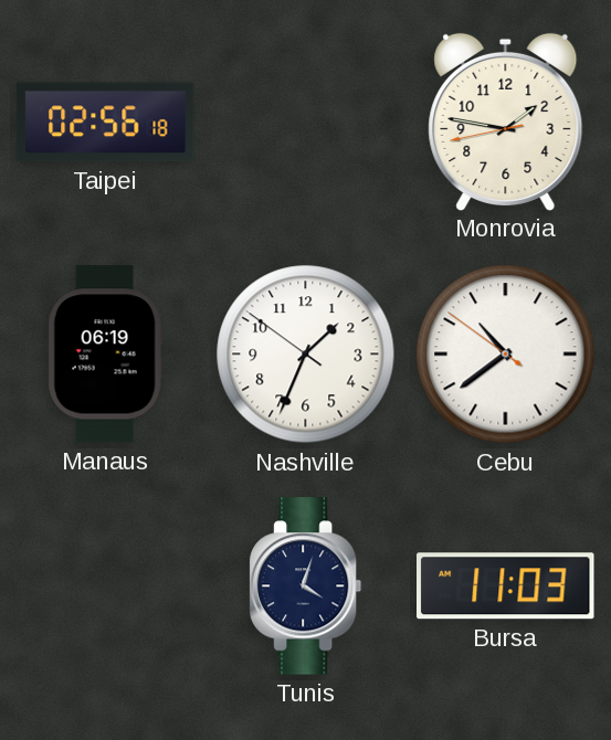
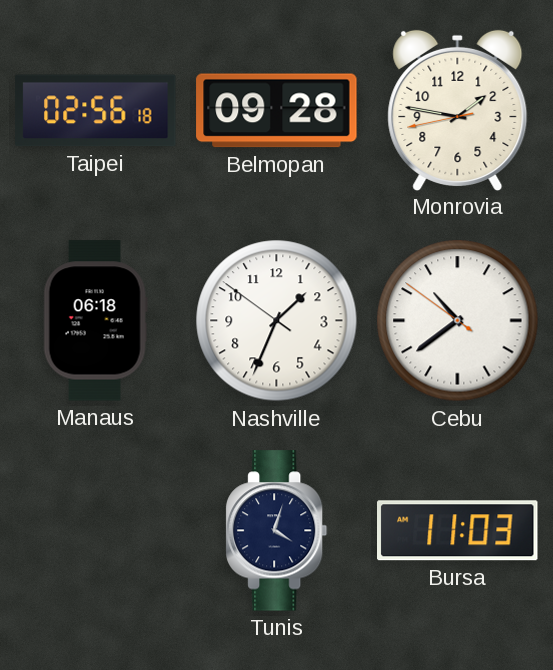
Belmopan: none -> 09:28 (277, 111)
Manaus: 06:19 -> 06:18 (95, 321)
